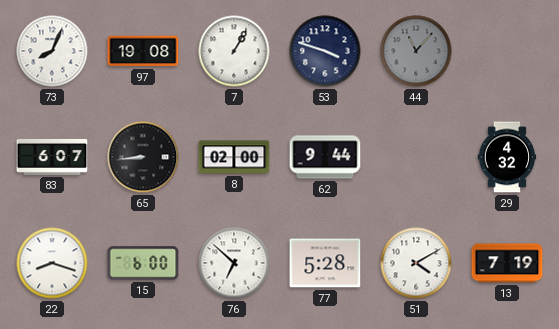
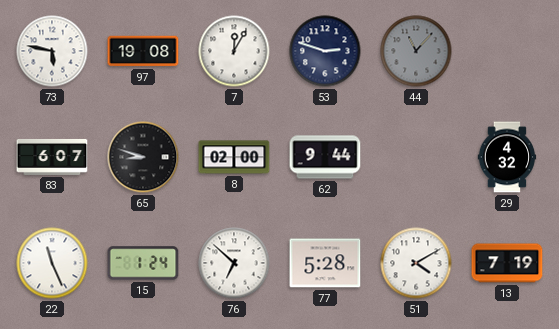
73: 8:04 -> 5:47 (52, 51)
7: 1:05 -> 12:05 (234, 51)
53: 3:48 -> 2:48 (325, 51)
65: 8:44 -> 8:48 (143, 157)
22: 8:18 -> 11:26 (52, 263)
15: 6:00 -> 1:24 (143, 263)
